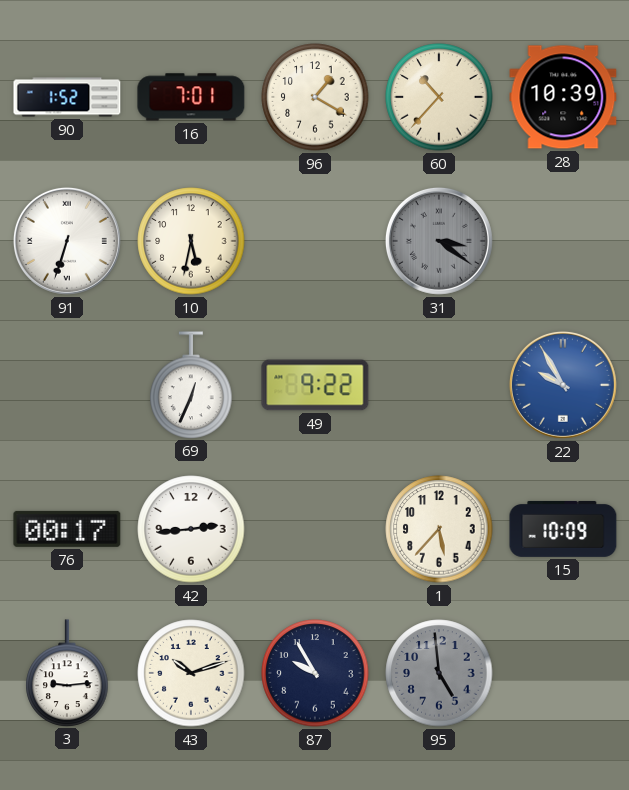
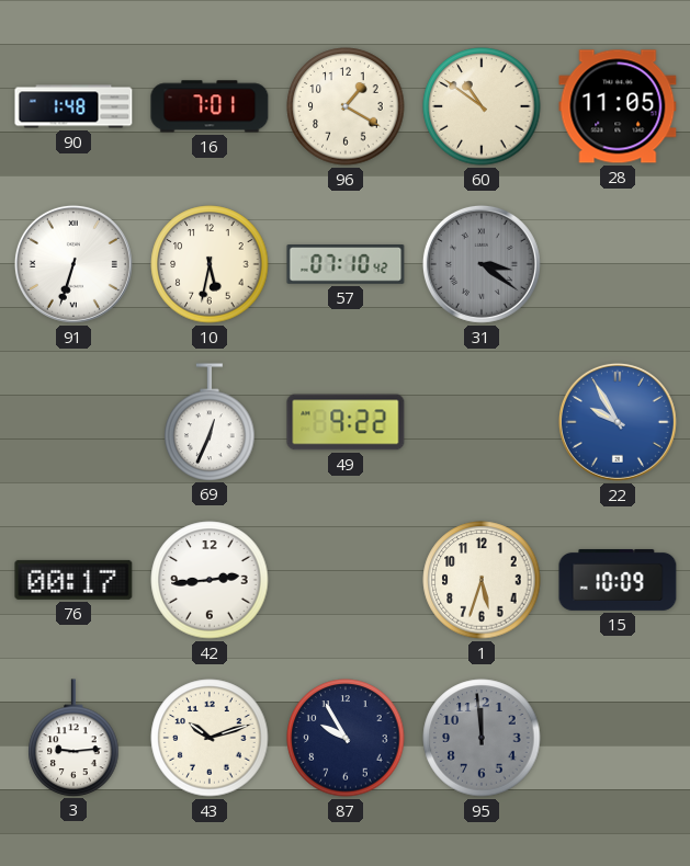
90: 1:52 -> 1:48 (73, 106)
60: 10:37 -> 10:51 (482, 106)
28: 10:39 -> 11:05 (618, 106)
57: none -> 07:10 (346, 265)
1: 5:37 -> 5:33 (482, 580)
95: 4:59 -> 11:59 (482, 738)
